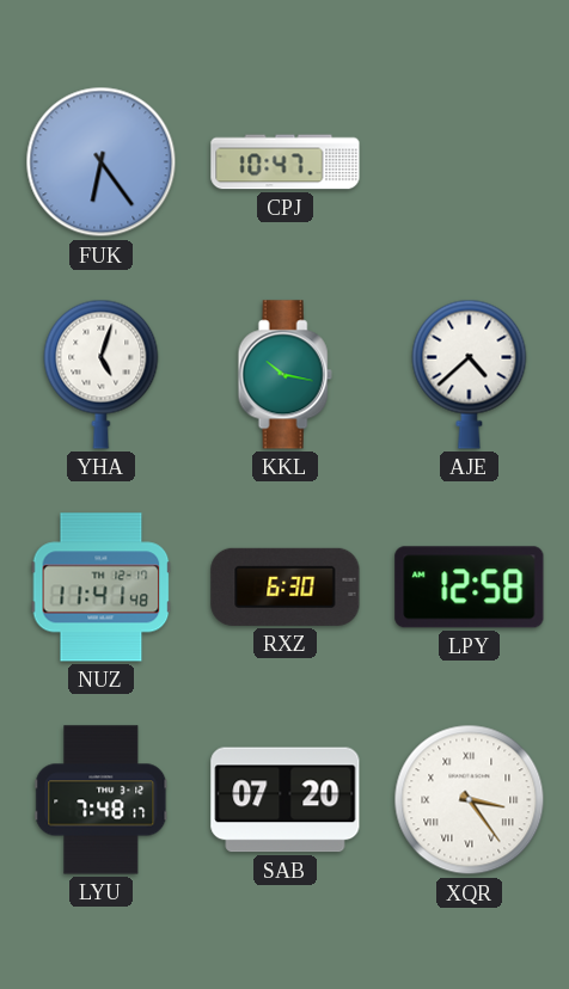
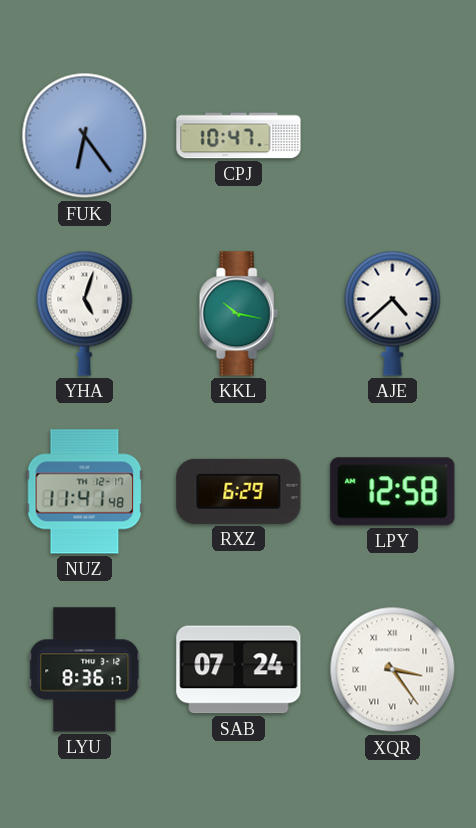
RXZ: 6:30 -> 6:29 (239, 491)
LYU: 7:48 -> 8:36 (85, 670)
SAB: 07:20 -> 07:24 (239, 670)
